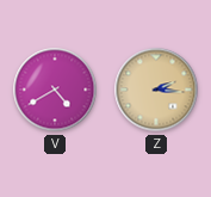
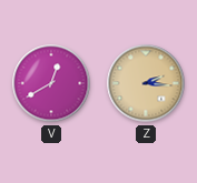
V: 4:40 -> 12:40 (51, 83)
